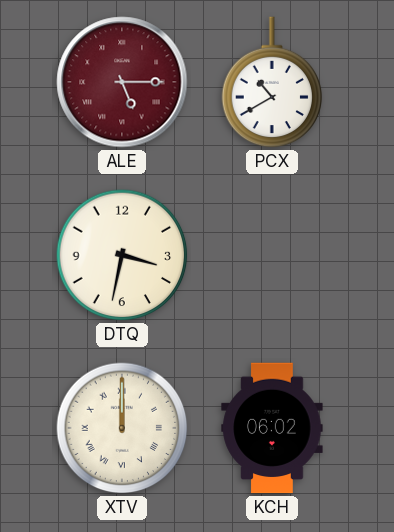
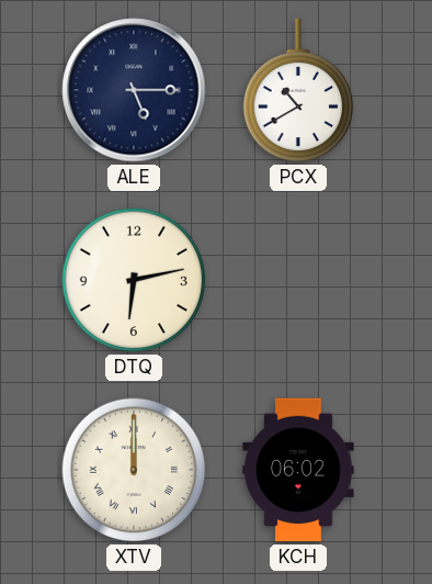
ALE dial: burgundy -> navy (134, 90)
DTQ: 3:32 -> 6:13 (134, 280)
